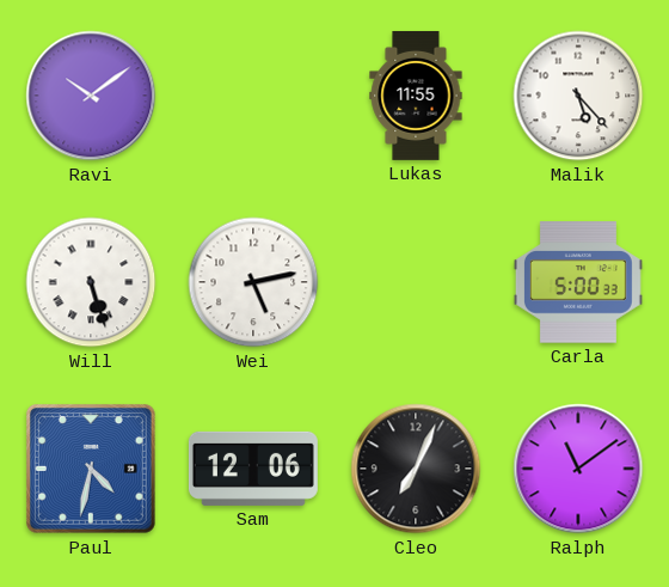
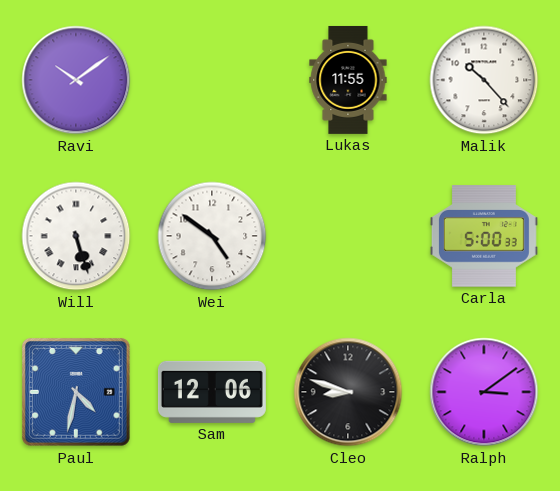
Malik: 5:23 -> 10:23 (484, 80)
Wei: 5:13 -> 4:51 (212, 236)
Cleo: 7:04 -> 8:48 (348, 392)
Ralph: 11:09 -> 3:09 (484, 392)
